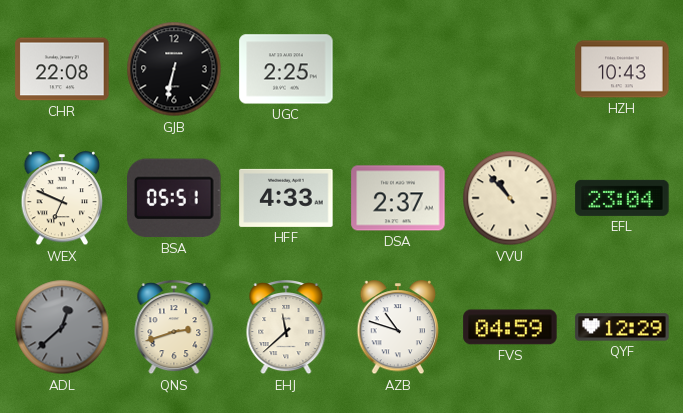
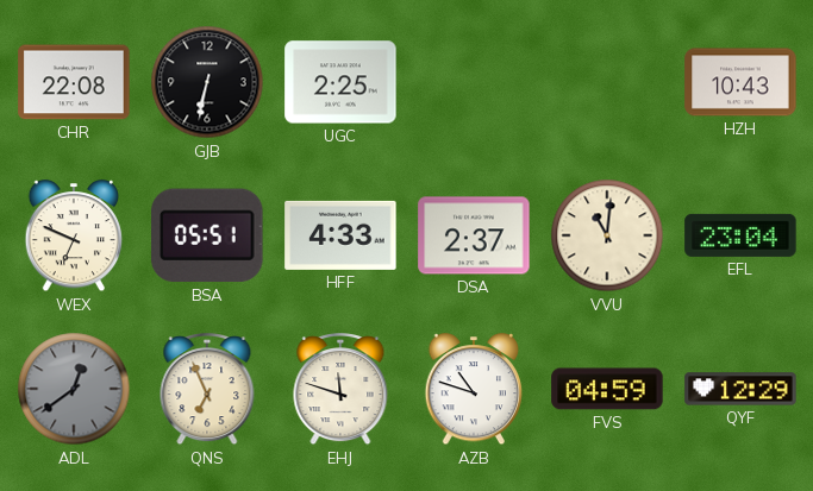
VVU: 10:53 -> 11:01 (607, 235)
ADL: 12:38 -> 12:39 (74, 389)
QNS: 2:42 -> 6:56 (207, 390)
EHJ: 11:38 -> 11:48 (340, 390)
